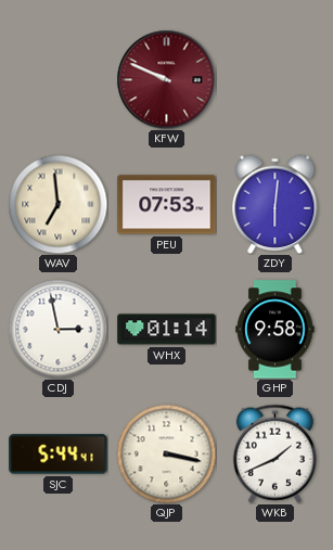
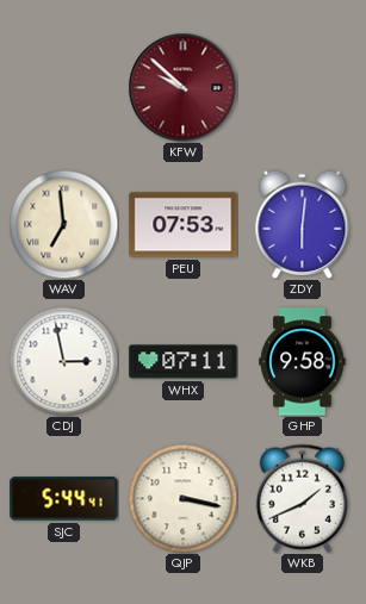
KFW: 9:49 -> 9:52 (182, 87)
WHX: 01:14 -> 07:11 (184, 362)
